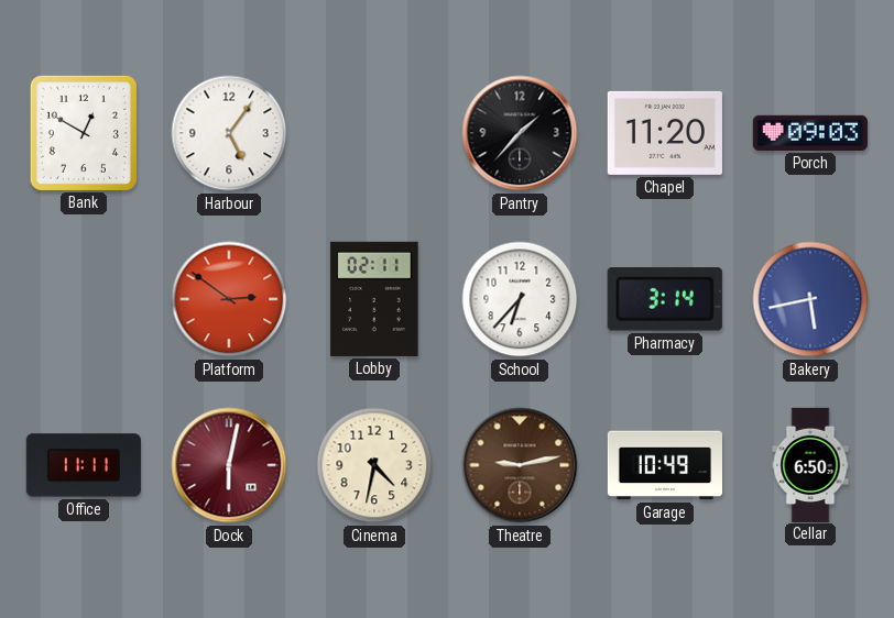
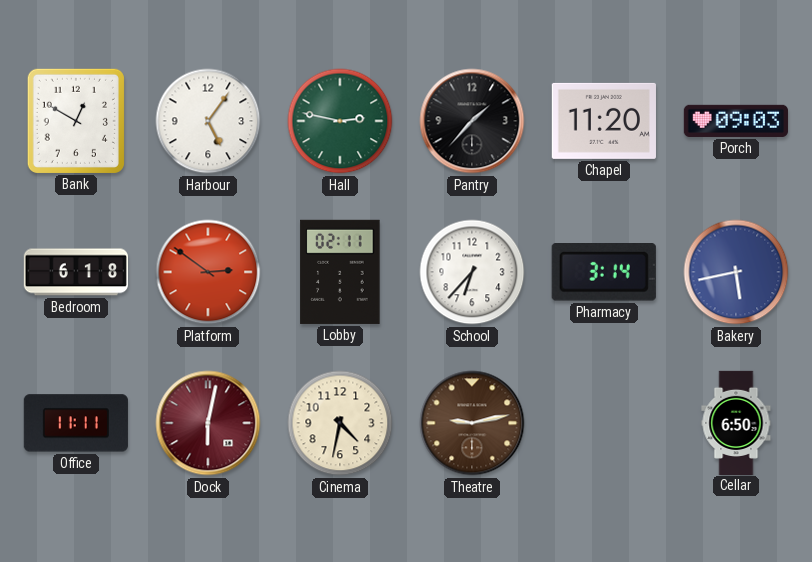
Hall: none -> 2:47 (340, 121)
Bedroom: none -> 6:18 (76, 272)
Garage: 10:49 -> none (664, 465)
